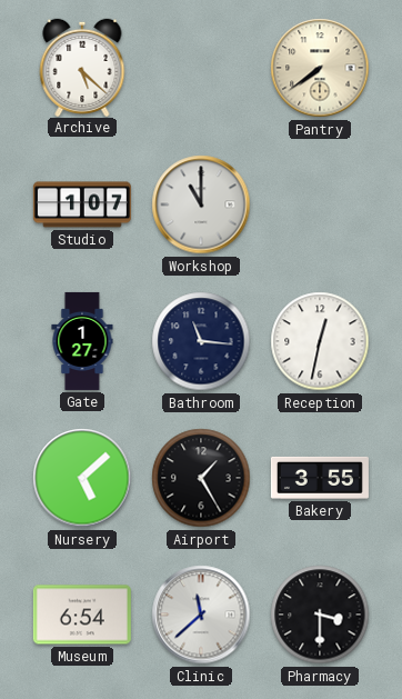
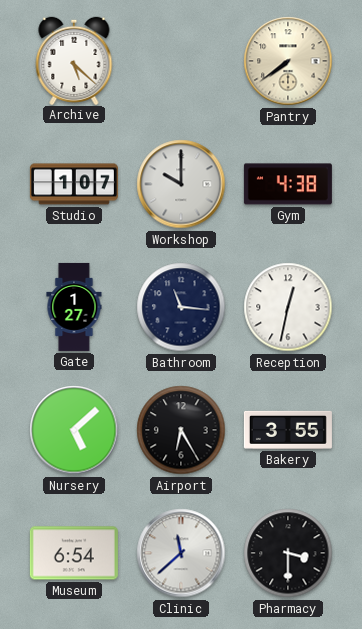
Workshop: 11:00 -> 10:00 (181, 184)
Gym: none -> 4:38 (288, 184)
Airport: 1:25 -> 6:25 (181, 430)
